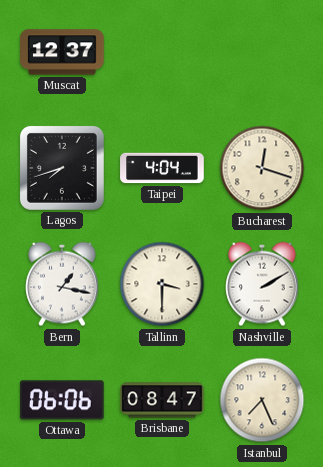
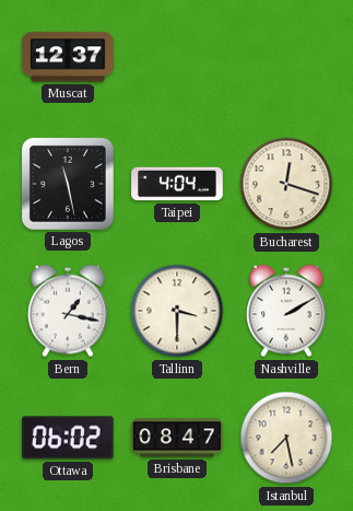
Lagos: 7:42 -> 11:28 (68, 184)
Ottawa: 06:06 -> 06:02 (69, 438)
Istanbul: 7:26 -> 7:28 (286, 438)
